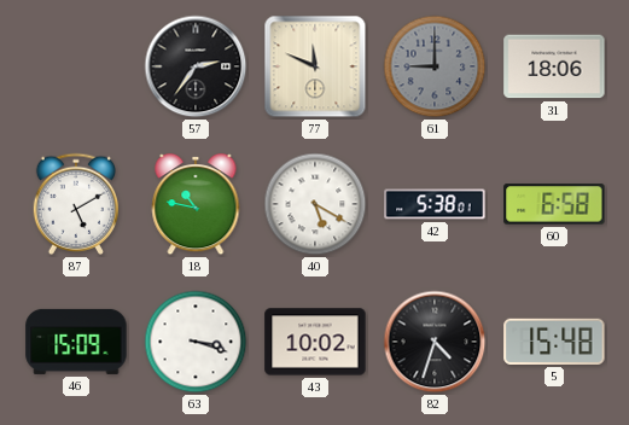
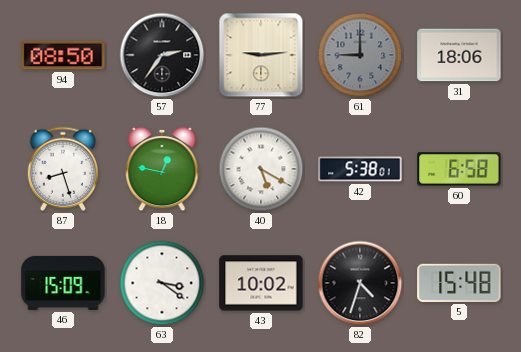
94: none -> 08:50 (63, 55)
77: 11:49 -> 9:14 (261, 55)
87: 5:10 -> 8:27 (62, 169)
18: 10:47 -> 12:47 (162, 169)
63: 3:18 -> 3:21 (162, 283)
